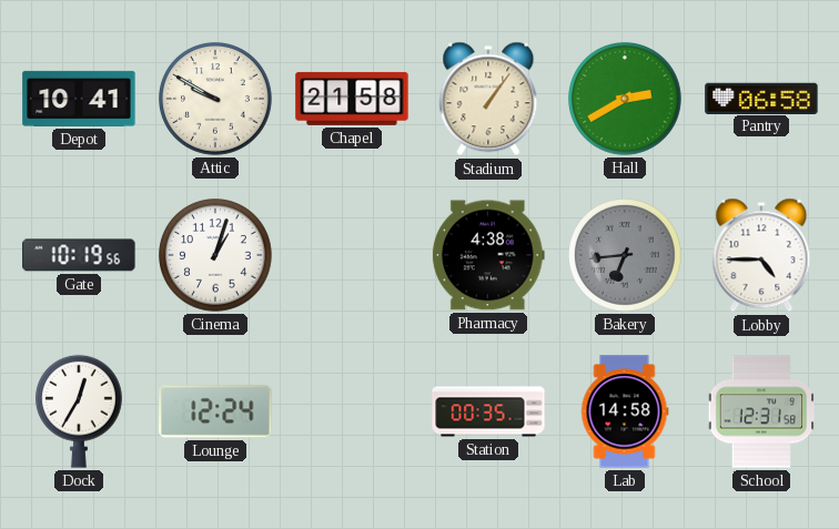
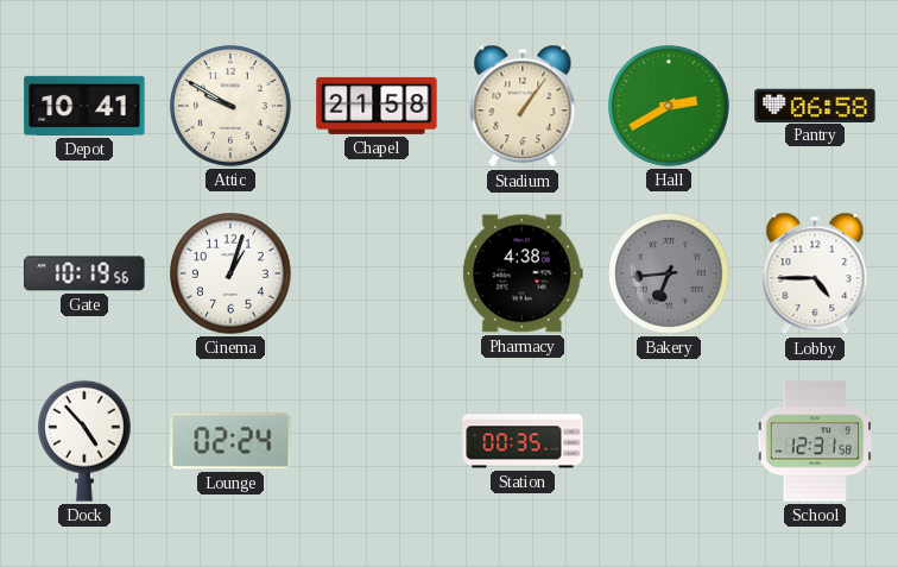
Dock: 12:35 -> 4:53 (84, 441)
Lounge: 12:24 -> 02:24 (230, 441)
Lab: 14:58 -> none (625, 411)
